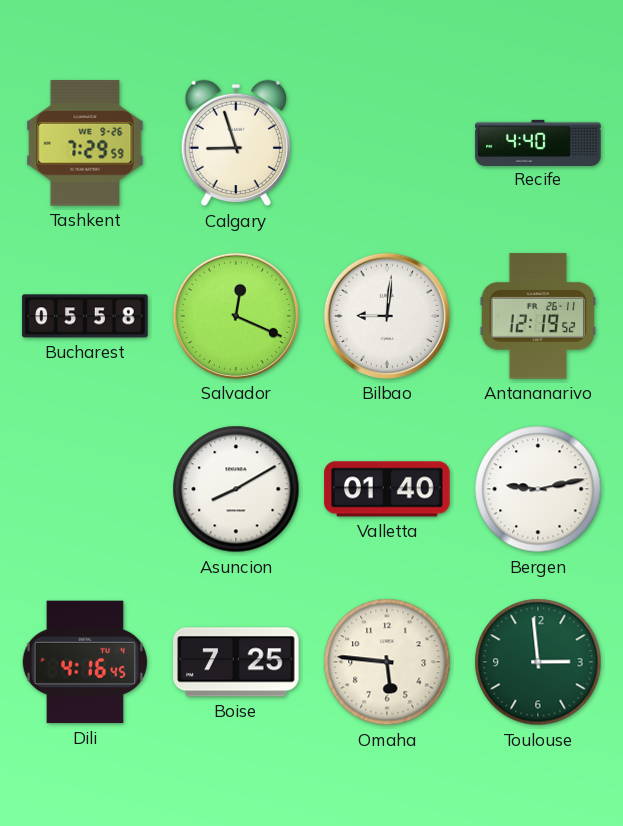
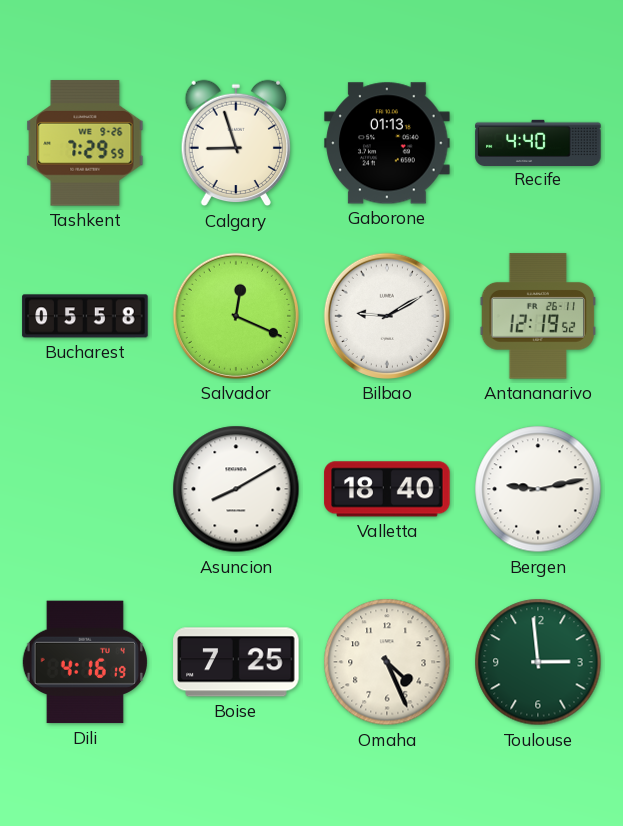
Gaborone: none -> 01:13 (387, 143)
Bilbao: 9:01 -> 9:10 (387, 316)
Valletta: 01:40 -> 18:40 (387, 489)
Dili: 4:16:45 -> 4:16:19 (85, 662)
Omaha: 5:46 -> 4:26 (387, 662)
